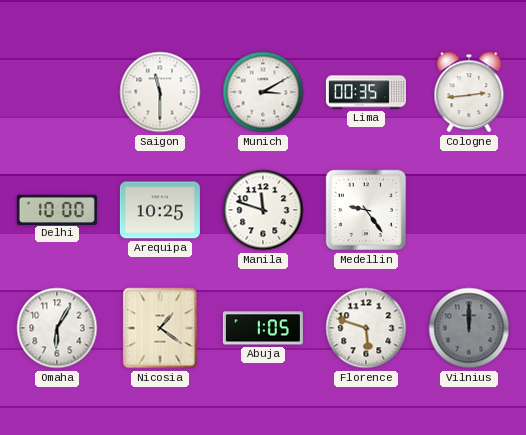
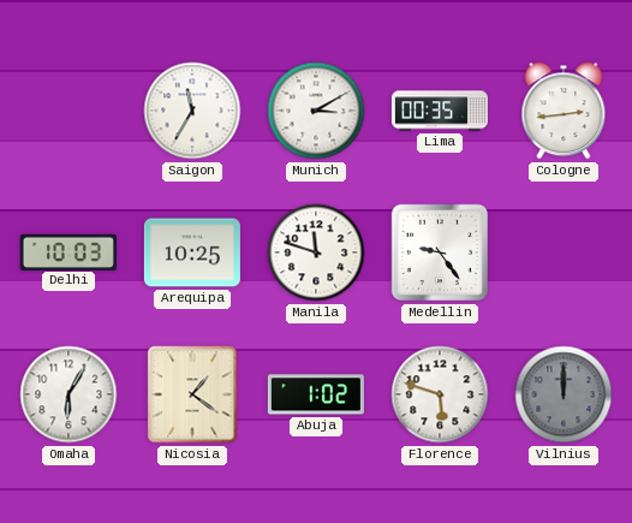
Saigon: 11:30 -> 11:35 (192, 111)
Delhi: 10:00 -> 10:03 (68, 251)
Abuja: 1:05 -> 1:02 (316, 394)
